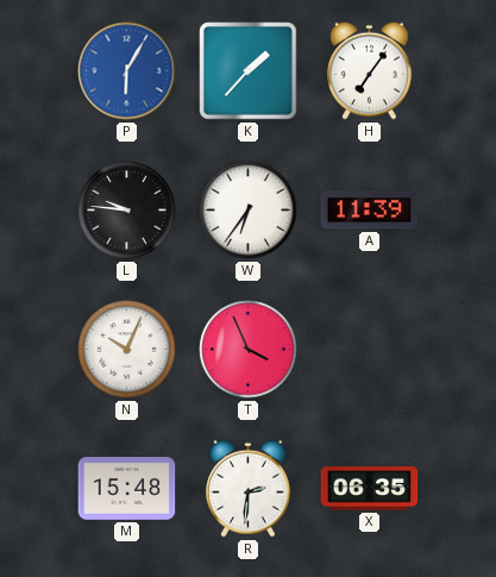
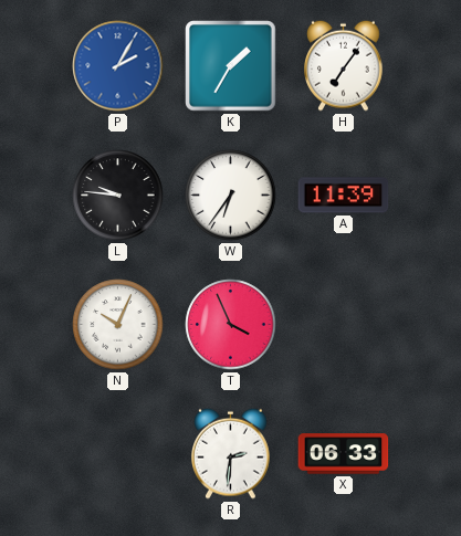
P: 6:05 -> 2:05 (118, 66)
K: 1:37 -> 1:35 (231, 66)
M: 15:48 -> none (127, 489)
X: 06:35 -> 06:33 (344, 454)
